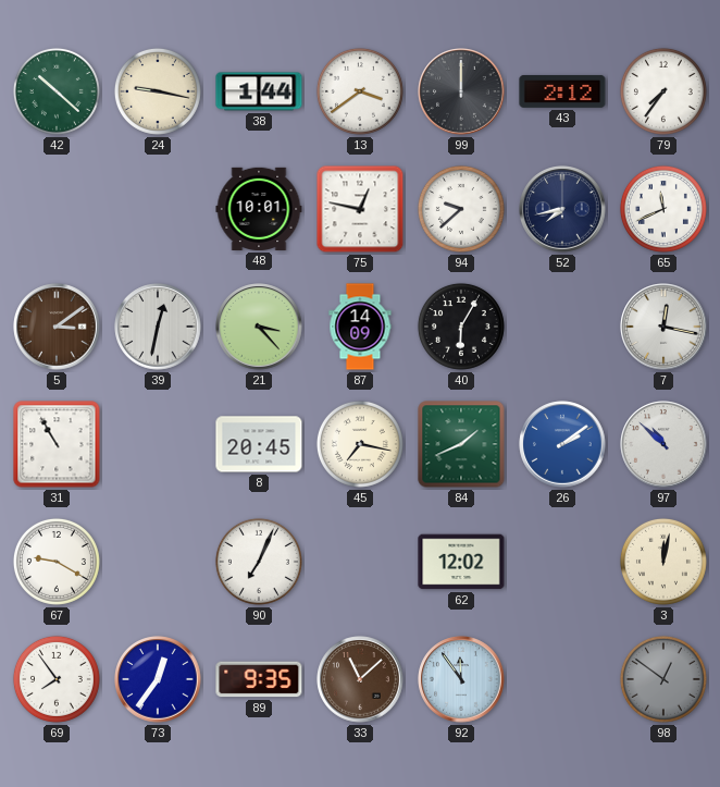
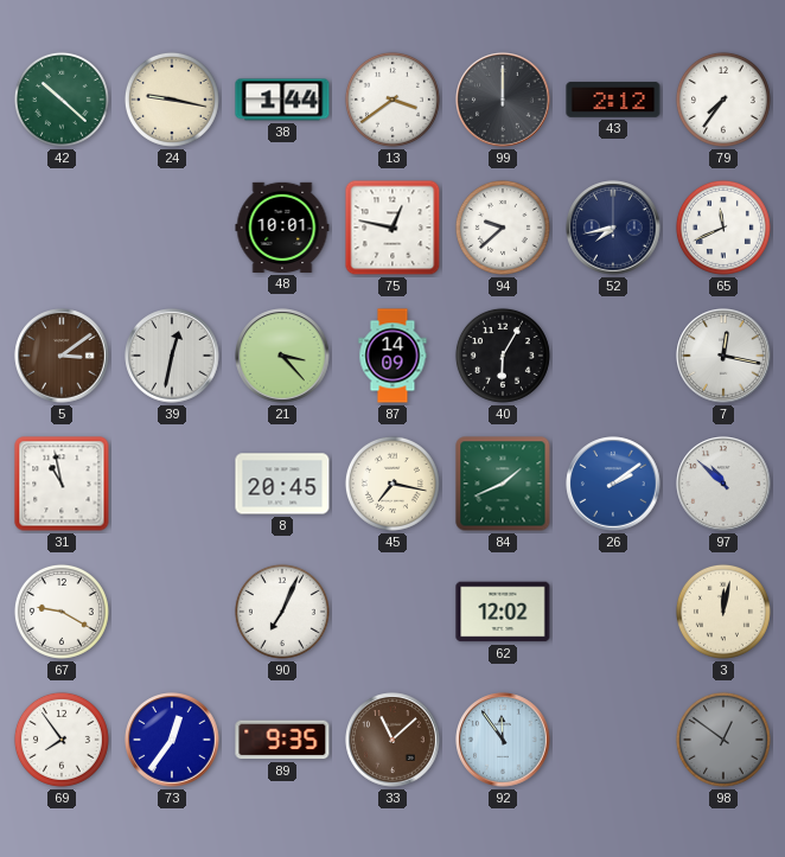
31: 10:55 -> 10:58 (62, 484)
